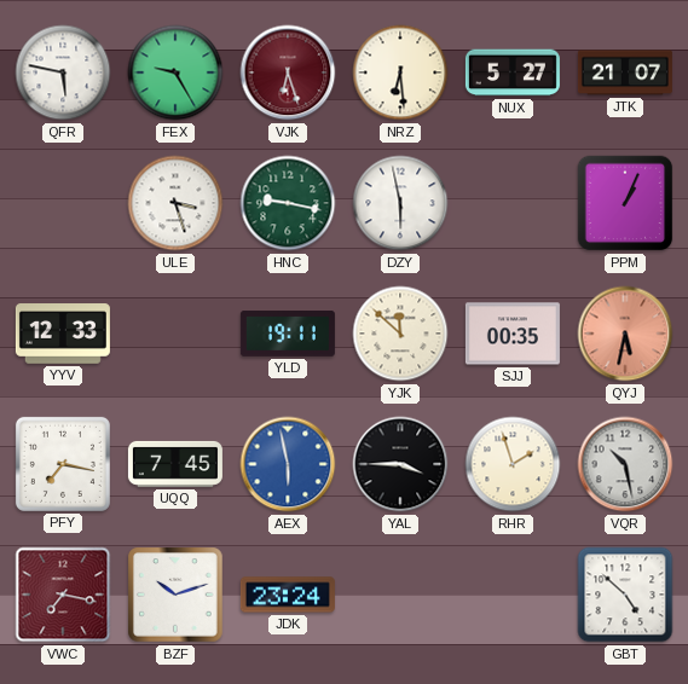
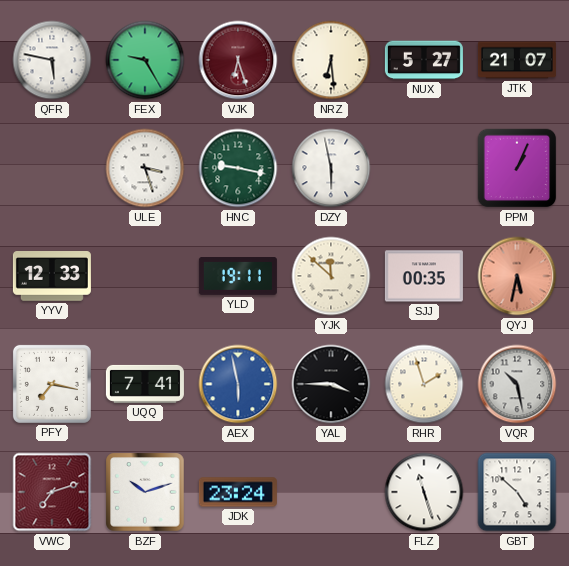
UQQ: 7:45 -> 7:41 (145, 384)
VWC: 7:17 -> 7:12 (52, 492)
FLZ: none -> 11:27 (424, 492)
